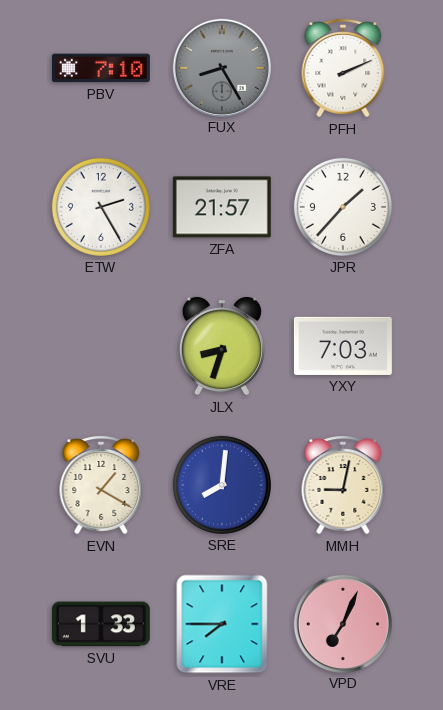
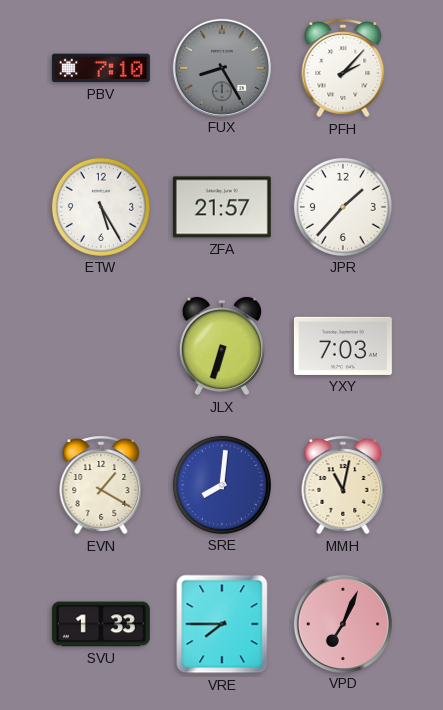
PFH: 2:11 -> 2:07 (343, 68)
ETW: 2:25 -> 5:25 (101, 207)
JLX: 8:33 -> 6:33 (222, 346)
MMH: 9:02 -> 11:02 (343, 485)
